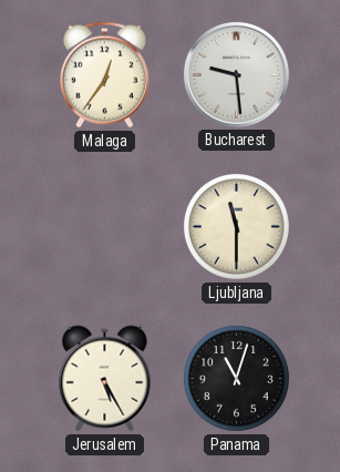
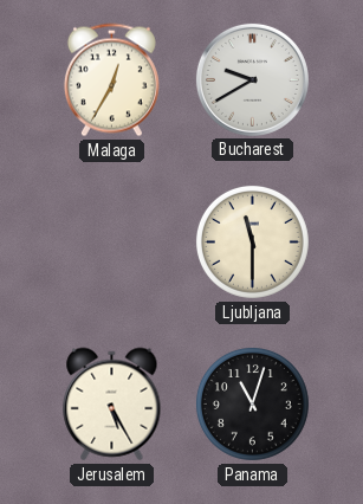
Malaga: 12:36 -> 12:35 (111, 80)
Bucharest: 9:29 -> 9:40 (252, 79)
